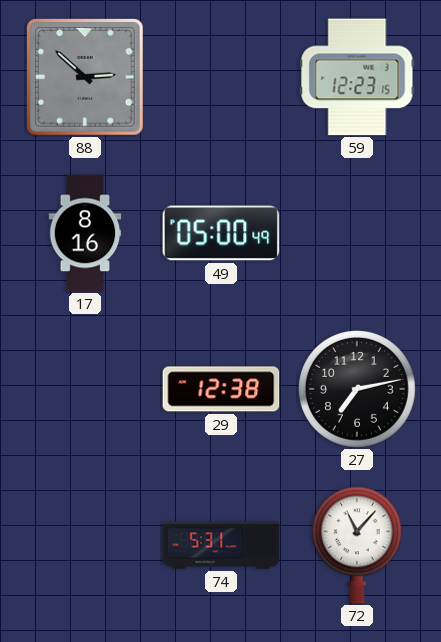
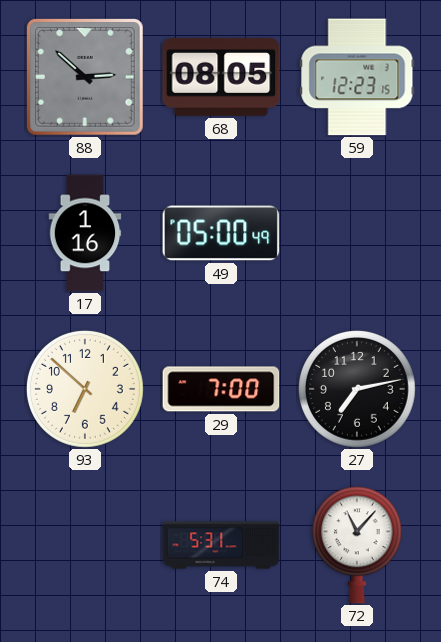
68: none -> 08:05 (221, 78)
17: 8:16 -> 1:16 (85, 233)
93: none -> 6:52 (85, 389)
29: 12:38 -> 7:00 (221, 389)
